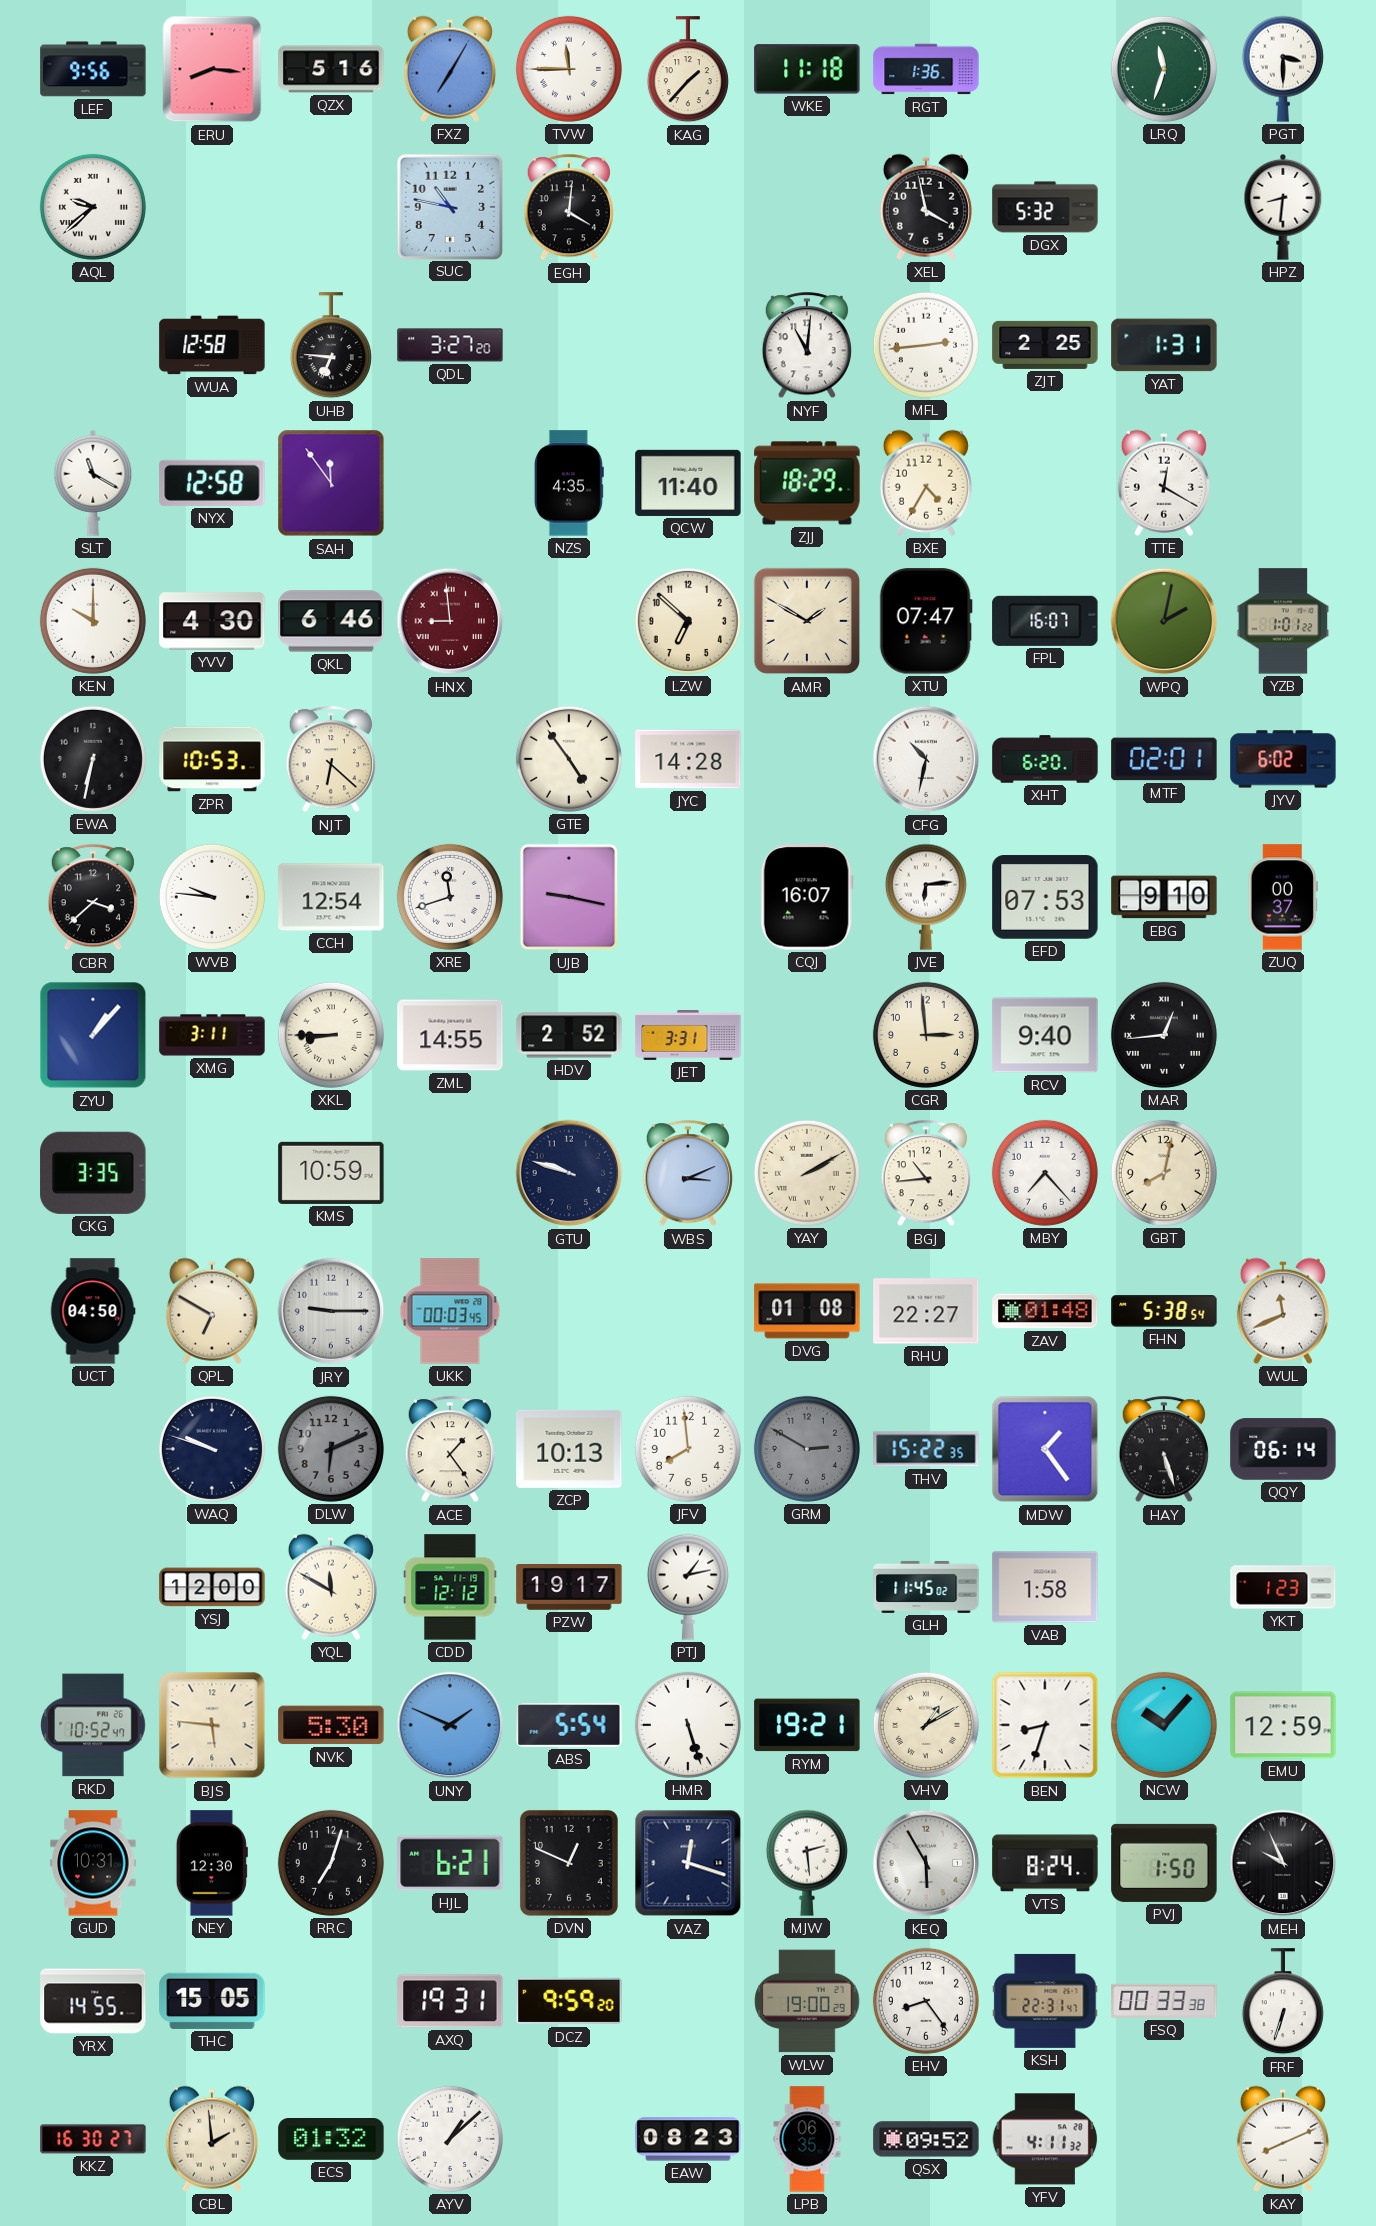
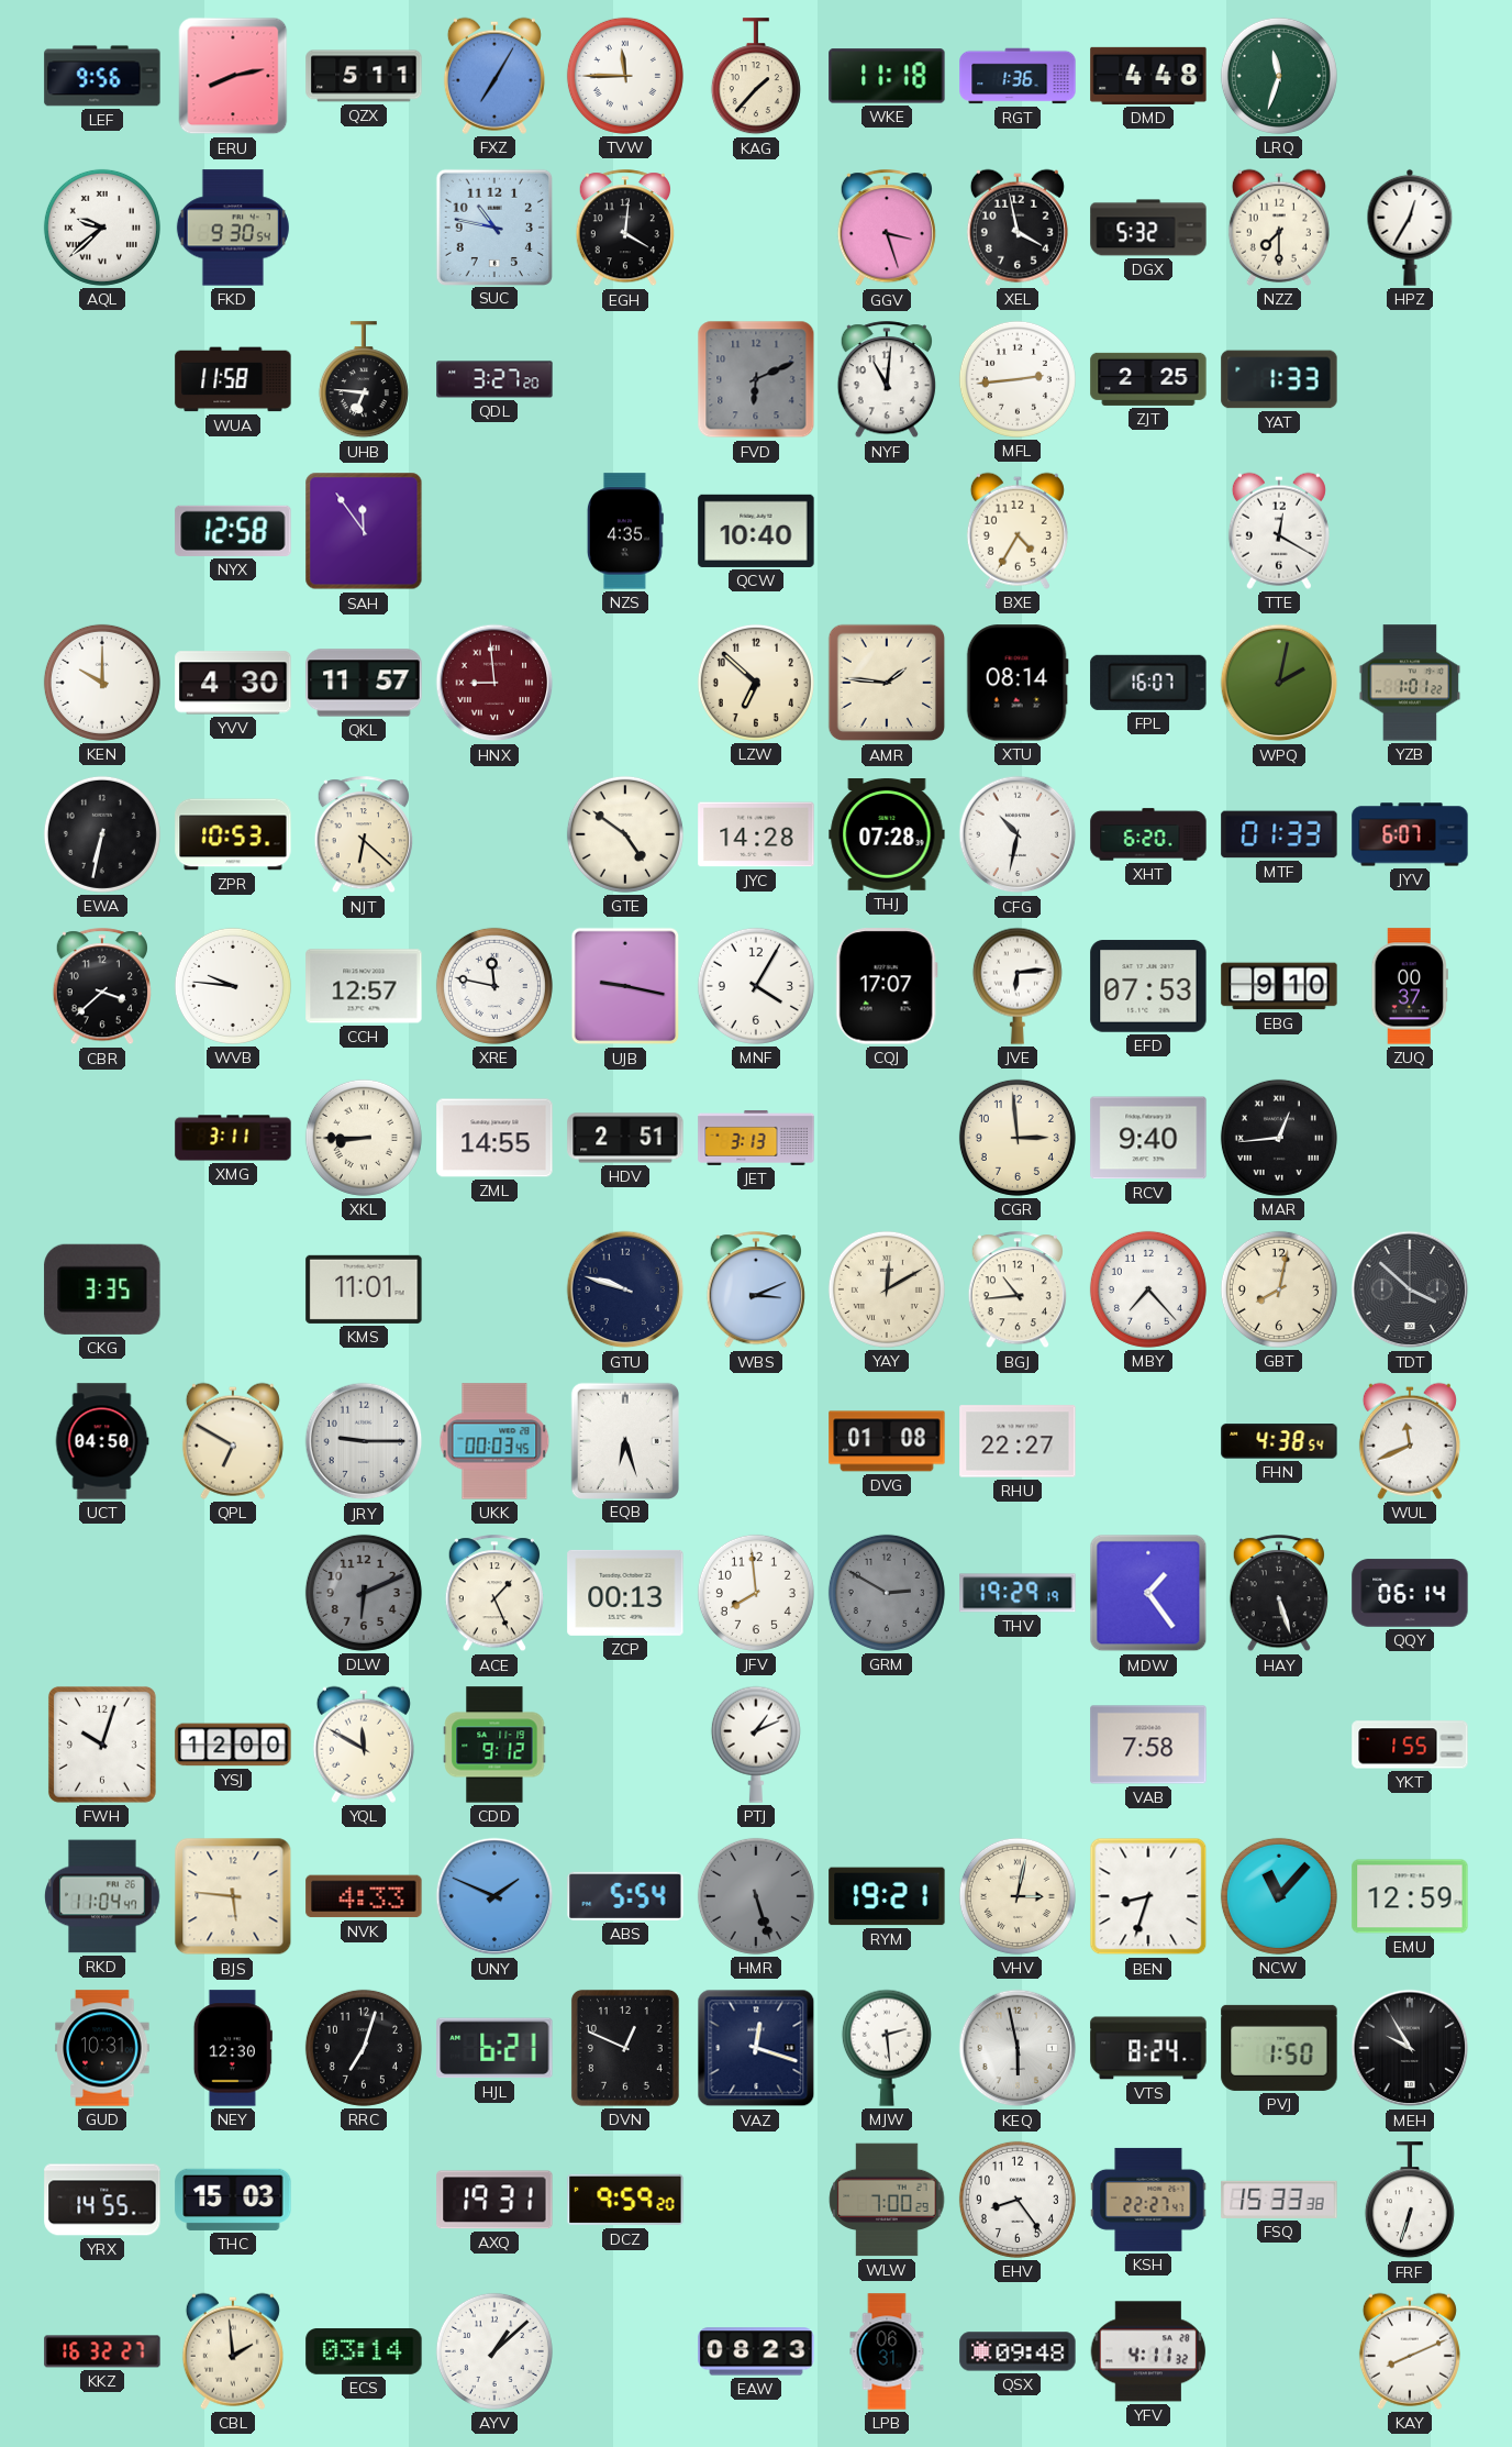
ERU: 8:16 -> 8:13 (233, 76)
QZX: 5:16 -> 5:11 (364, 76)
DMD: none -> 4:48 (1148, 76)
PGT: 3:30 -> none (1283, 69)
FKD: none -> 9:30 (233, 228)
GGV: none -> 3:27 (887, 229)
NZZ: none -> 7:30 (1279, 228)
HPZ: 8:31 -> 12:35 (1410, 228)
WUA: 12:58 -> 11:58 (233, 379)
FVD: none -> 6:11 (756, 379)
YAT: 1:31 -> 1:33 (1279, 379)
SLT: 11:20 -> none (93, 483)
QCW: 11:40 -> 10:40 (756, 531)
ZJJ: 18:29 -> none (807, 483)
QKL: 6:46 -> 11:57 (364, 683)
AMR: 1:50 -> 1:46 (887, 683)
XTU: 07:47 -> 08:14 (1018, 683)
GTE: 4:54 -> 4:51 (625, 834)
THJ: none -> 07:28 (887, 835)
MTF: 02:01 -> 01:33 (1279, 834)
JYV: 6:02 -> 6:07 (1410, 834)
CCH: 12:54 -> 12:57 (364, 986)
XRE: 11:42 -> 11:47 (494, 986)
MNF: none -> 4:05 (756, 986)
CQJ: 16:07 -> 17:07 (887, 986)
ZYU: 1:07 -> none (93, 1035)
HDV: 2:52 -> 2:51 (625, 1138)
JET: 3:31 -> 3:13 (756, 1138)
KMS: 10:59 -> 11:01 (364, 1289)
YAY: 2:10 -> 12:10 (887, 1289)
TDT: none -> 3:52 (1410, 1289)
EQB: none -> 6:27 (624, 1440)
ZAV: 01:48 -> none (1045, 1311)
FHN: 5:38 -> 4:38 (1279, 1441)
WAQ: 9:48 -> none (212, 1449)
ACE: 1:24 -> 1:26 (494, 1594)
ZCP: 10:13 -> 00:13 (625, 1593)
THV: 15:22 -> 19:29 (1018, 1593)
FWH: none -> 10:03 (102, 1745)
CDD: 12:12 -> 9:12 (494, 1745)
PZW: 19:17 -> none (569, 1588)
PTJ: 1:13 -> 1:11 (756, 1745)
GLH: 11:45 -> none (926, 1587)
VAB: 1:58 -> 7:58 (1148, 1745)
YKT: 1:23 -> 1:55 (1410, 1745)
RKD: 10:52 -> 11:04 (102, 1896)
NVK: 5:30 -> 4:33 (364, 1896)
HMR dial: white -> grey (756, 1896)
VHV: 1:10 -> 3:02 (1018, 1896)
NCW: 10:07 -> 11:07 (1279, 1896)
KEQ: 5:55 -> 5:58 (1018, 2048)
MEH: 9:56 -> 9:55 (1410, 2048)
THC: 15:05 -> 15:03 (233, 2200)
WLW: 19:00 -> 7:00 (887, 2200)
KSH: 22:31 -> 22:27 (1148, 2200)
FSQ: 00:33 -> 15:33 (1279, 2200)
KKZ: 16:30 -> 16:32 (102, 2351)
ECS: 01:32 -> 03:14 (364, 2352)
LPB: 06:35 -> 06:31 (887, 2351)
QSX: 09:52 -> 09:48 (1018, 2351)
